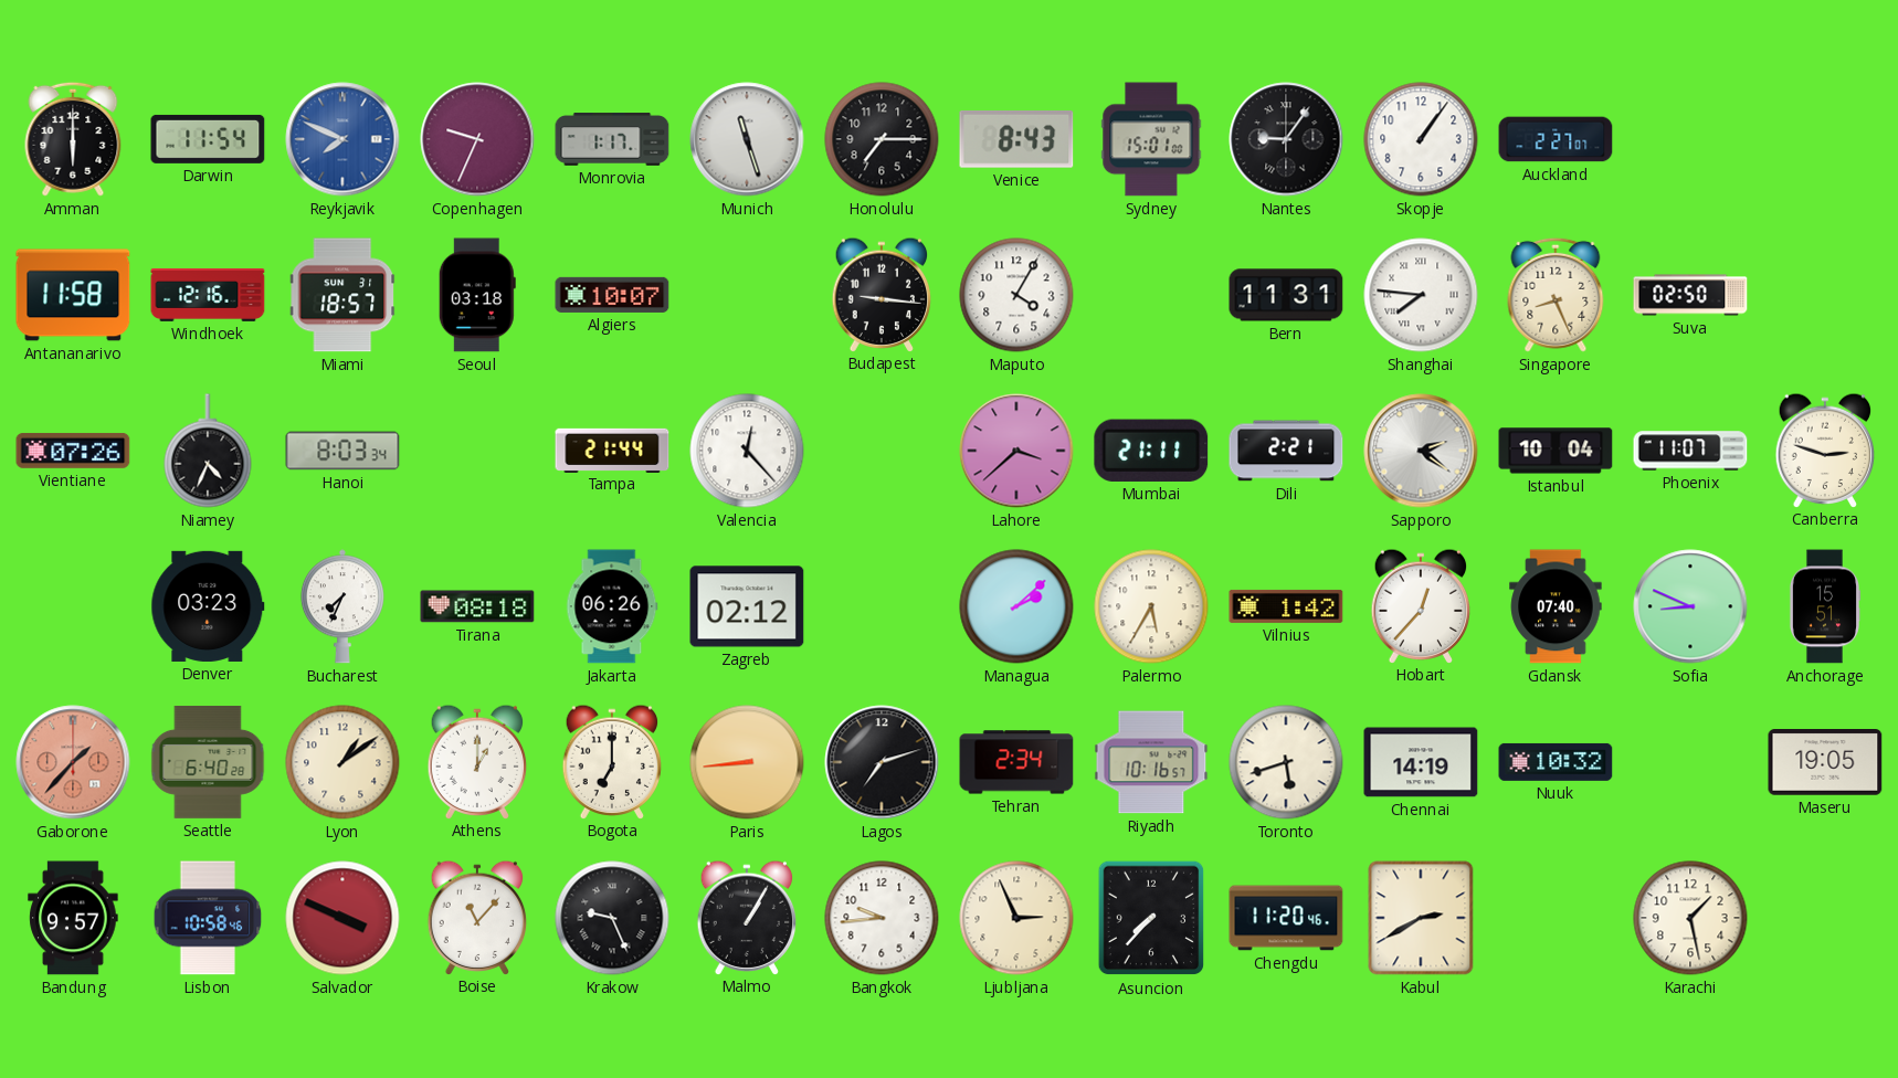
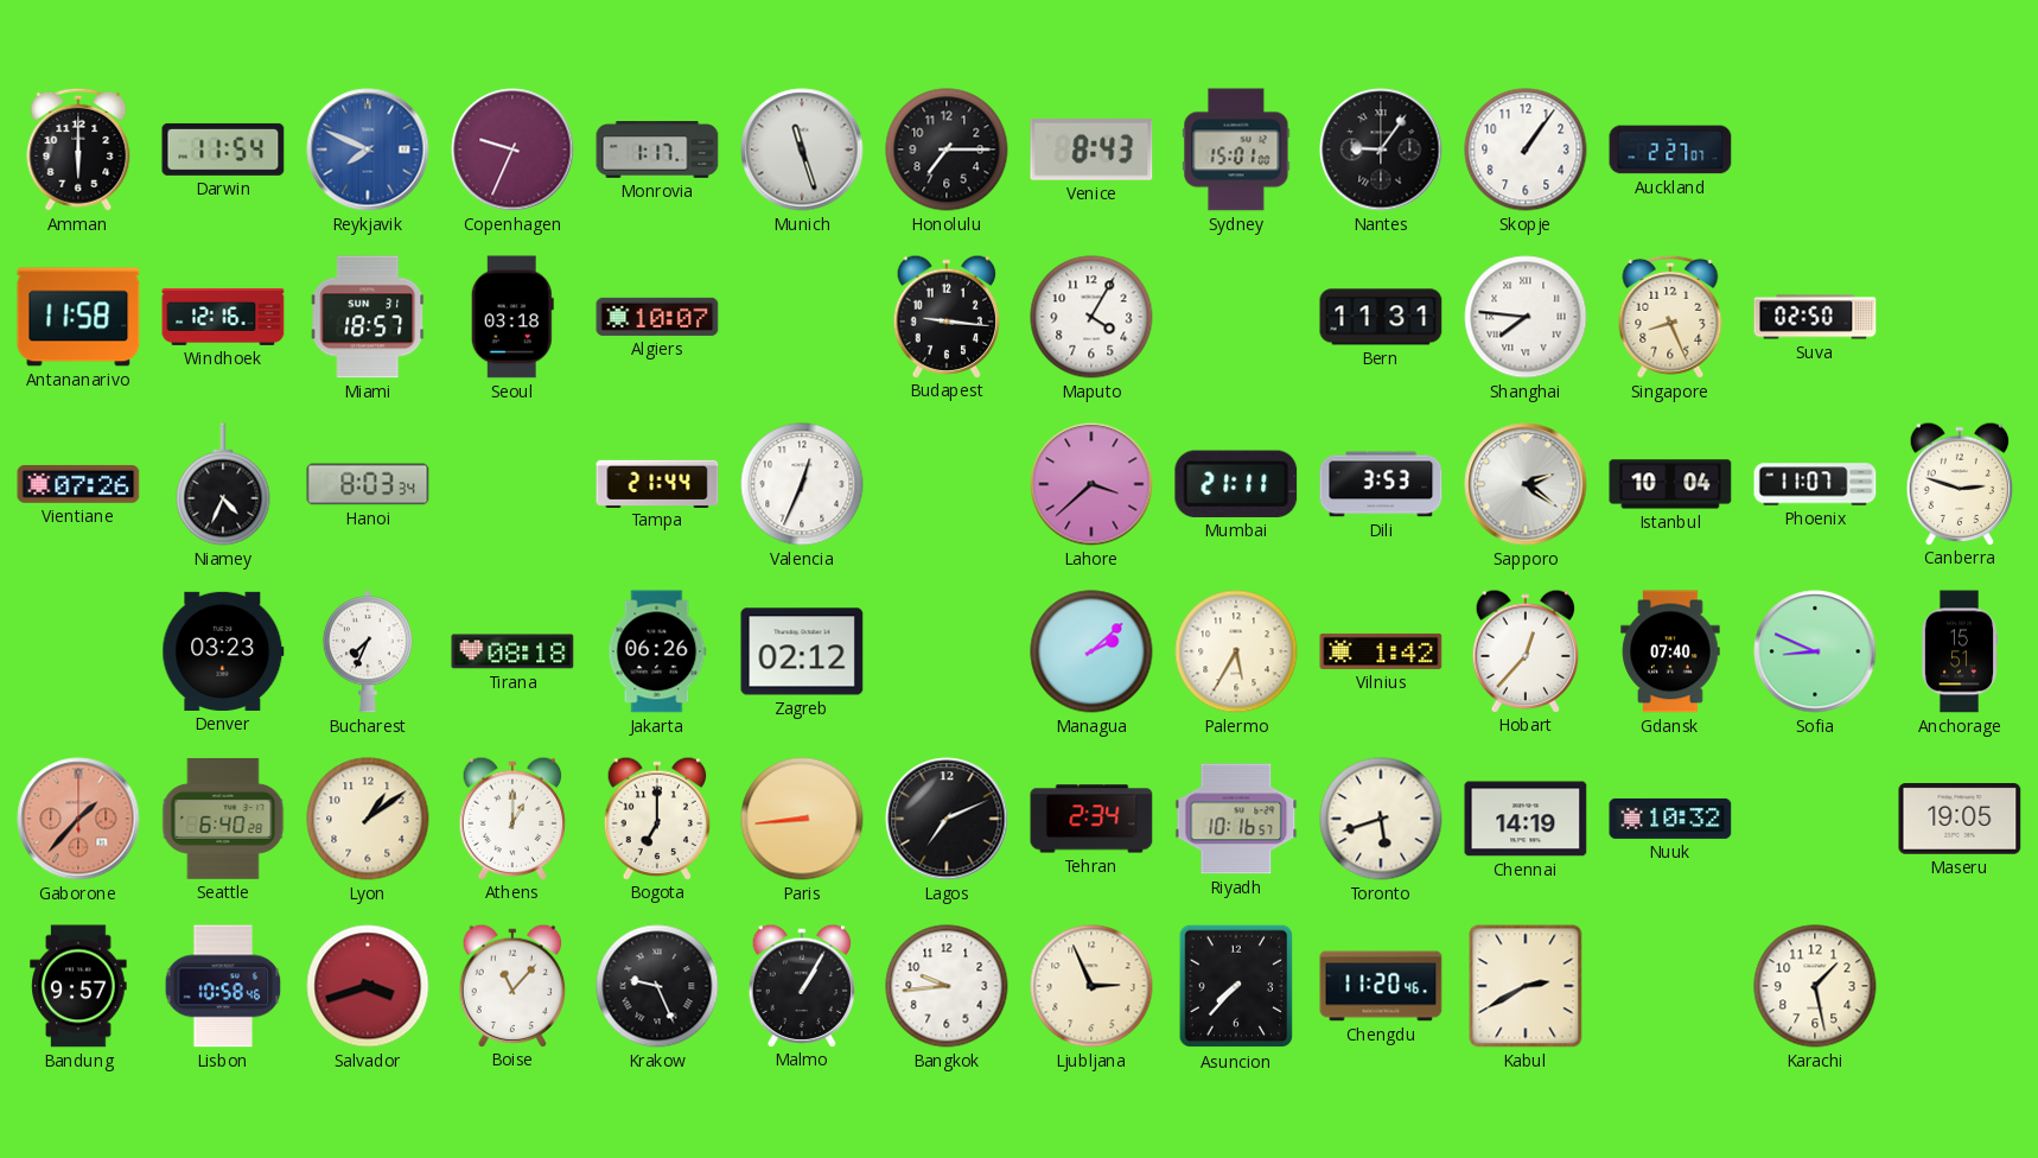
Valencia: 12:23 -> 12:34 (802, 484)
Dili: 2:21 -> 3:53 (1381, 484)
Lagos: 7:12 -> 7:11 (947, 819)
Salvador: 3:49 -> 3:42 (368, 986)
